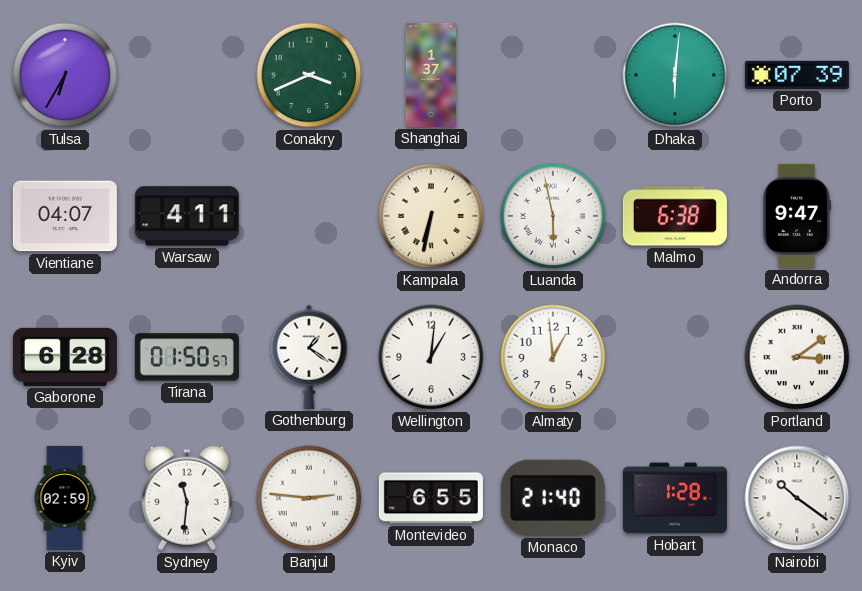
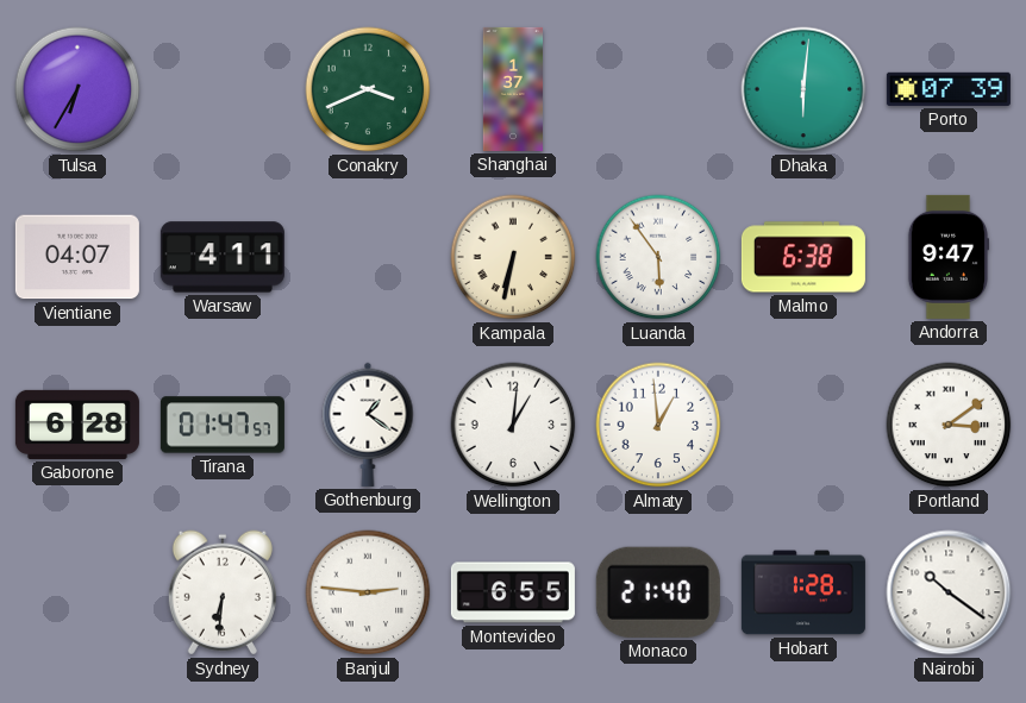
Luanda: 5:58 -> 5:54 (658, 257)
Tirana: 01:50 -> 01:47 (223, 425)
Kyiv: 02:59 -> none (65, 498)
Sydney: 11:31 -> 6:31 (223, 592)
